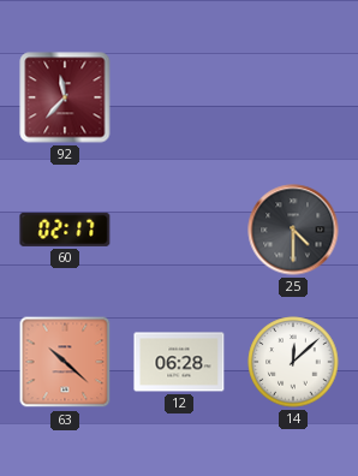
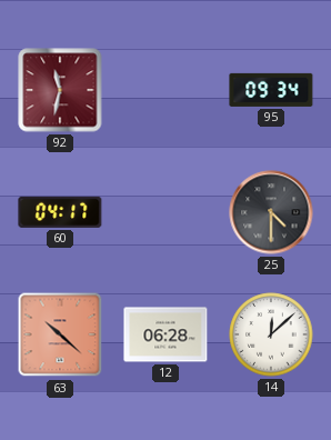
92: 11:37 -> 11:32 (60, 90)
95: none -> 09:34 (271, 90)
60: 02:17 -> 04:17 (60, 212)
